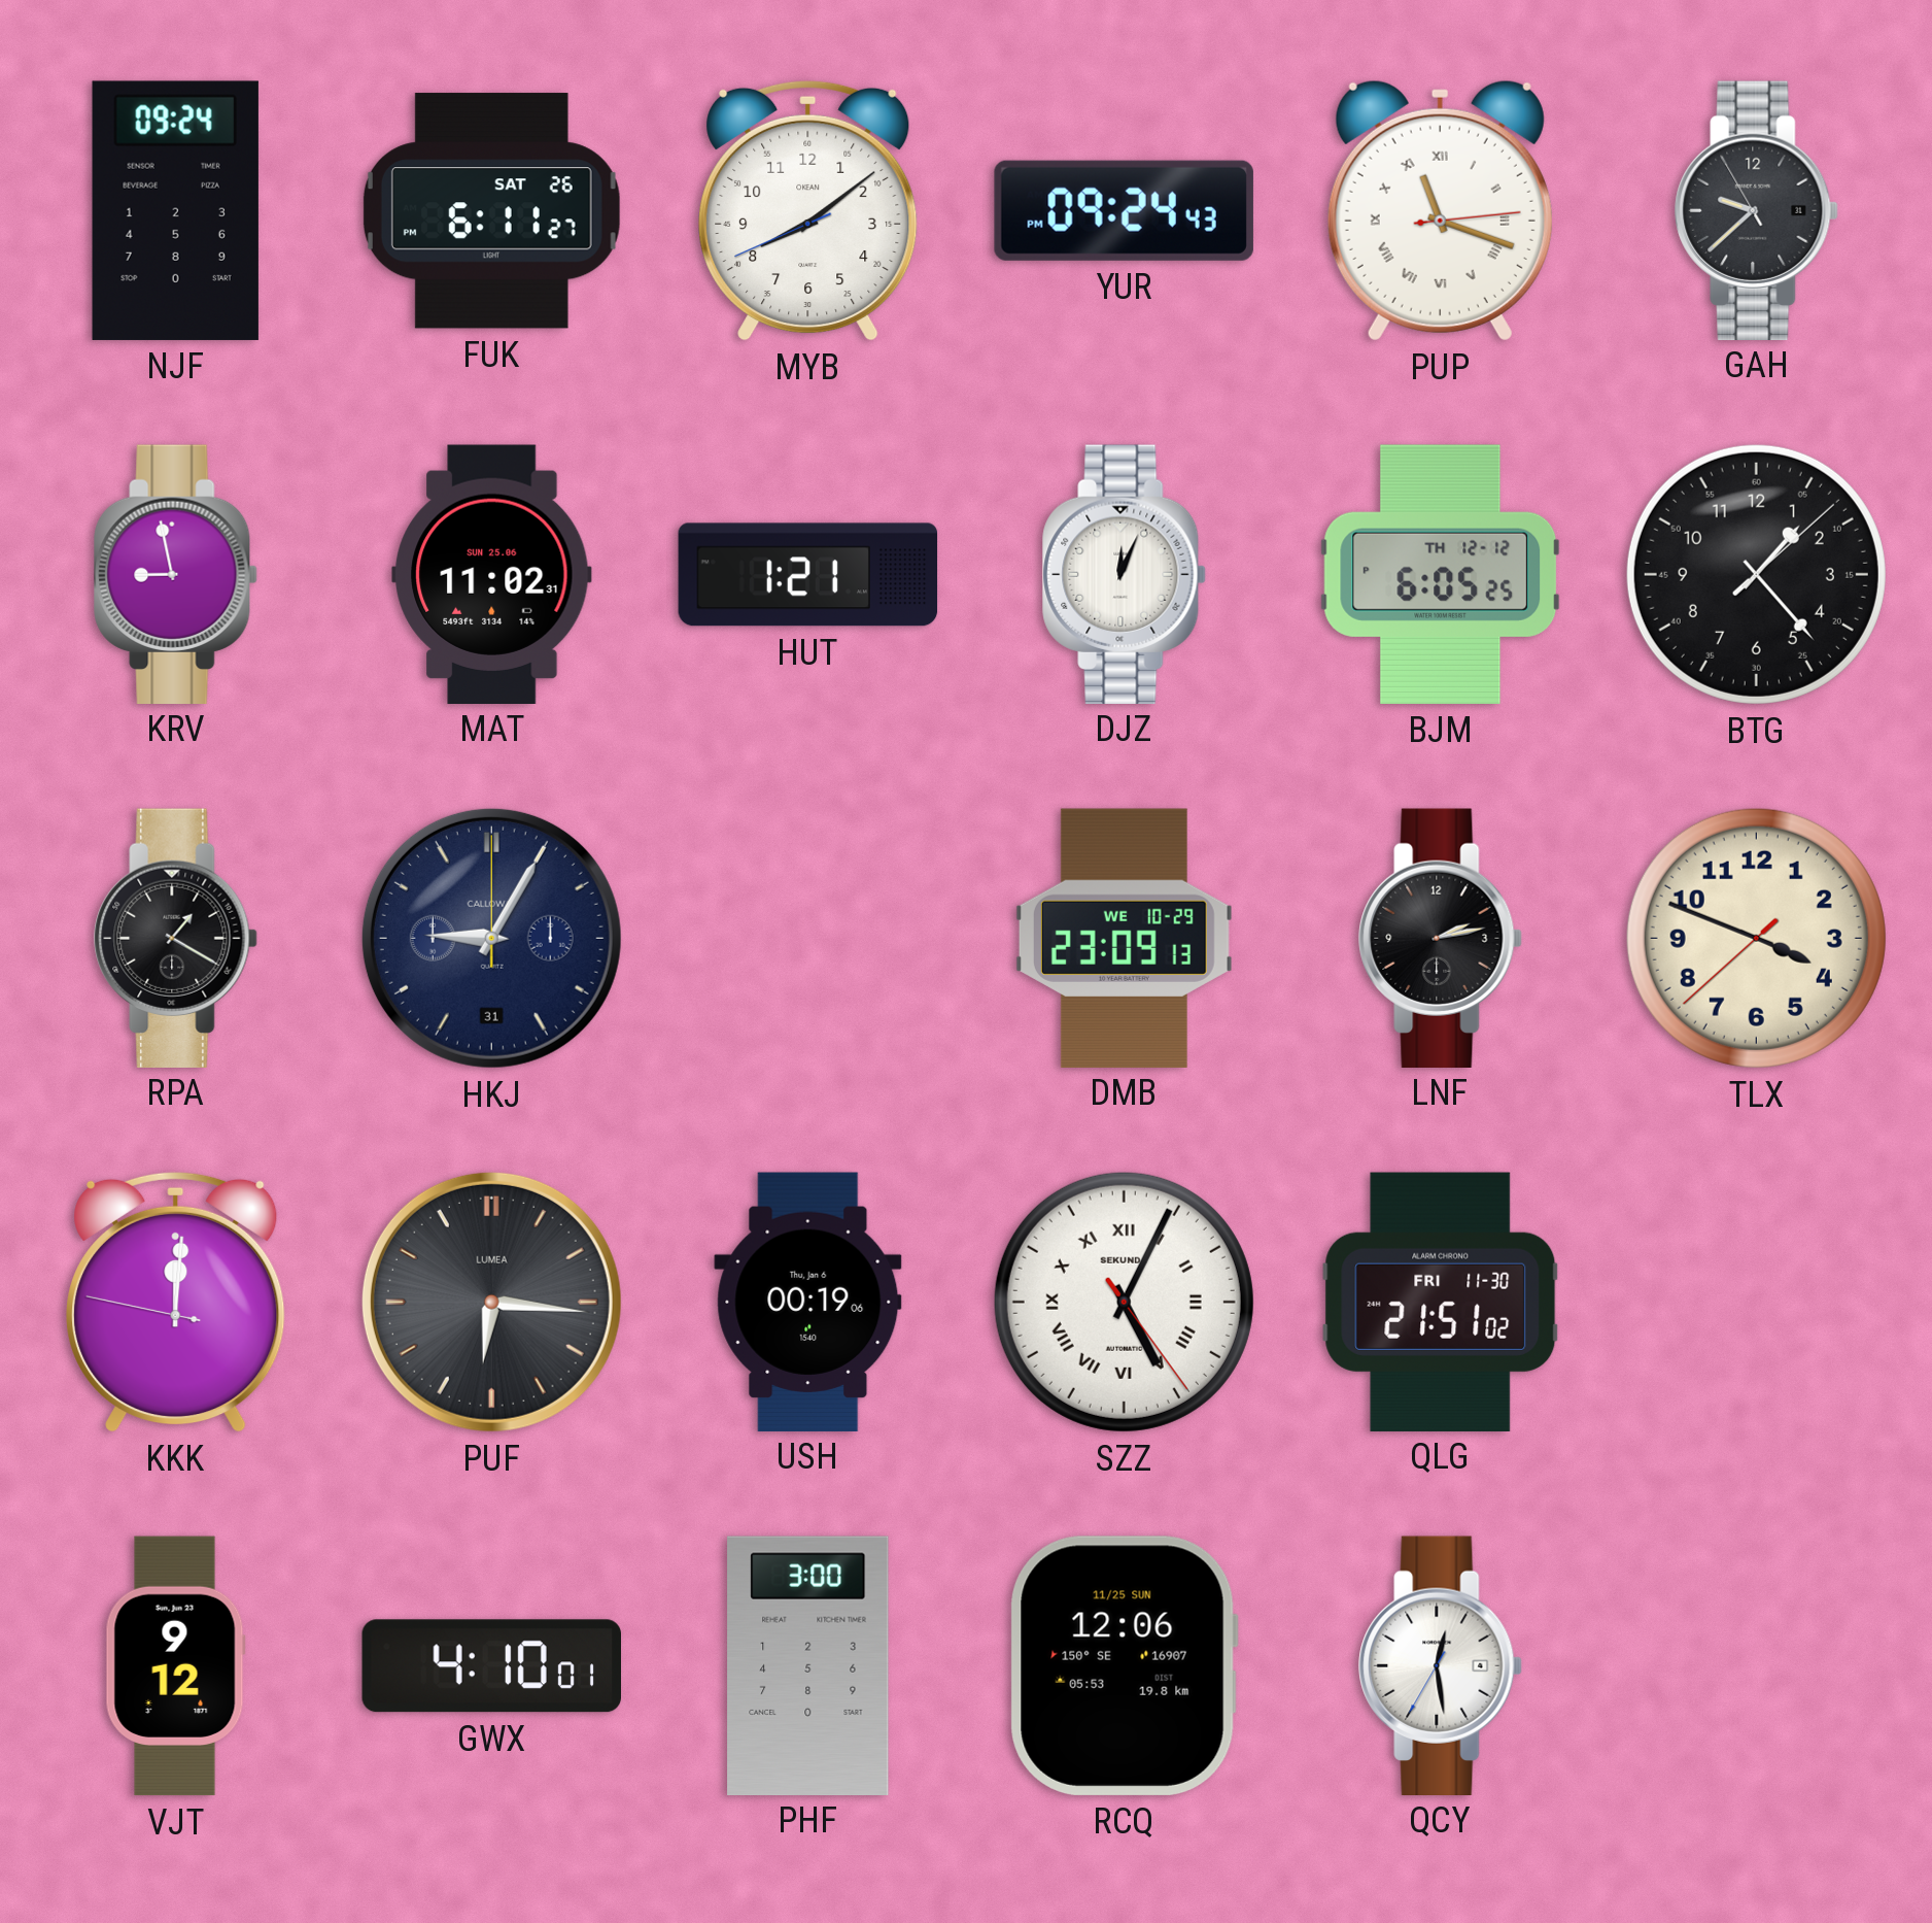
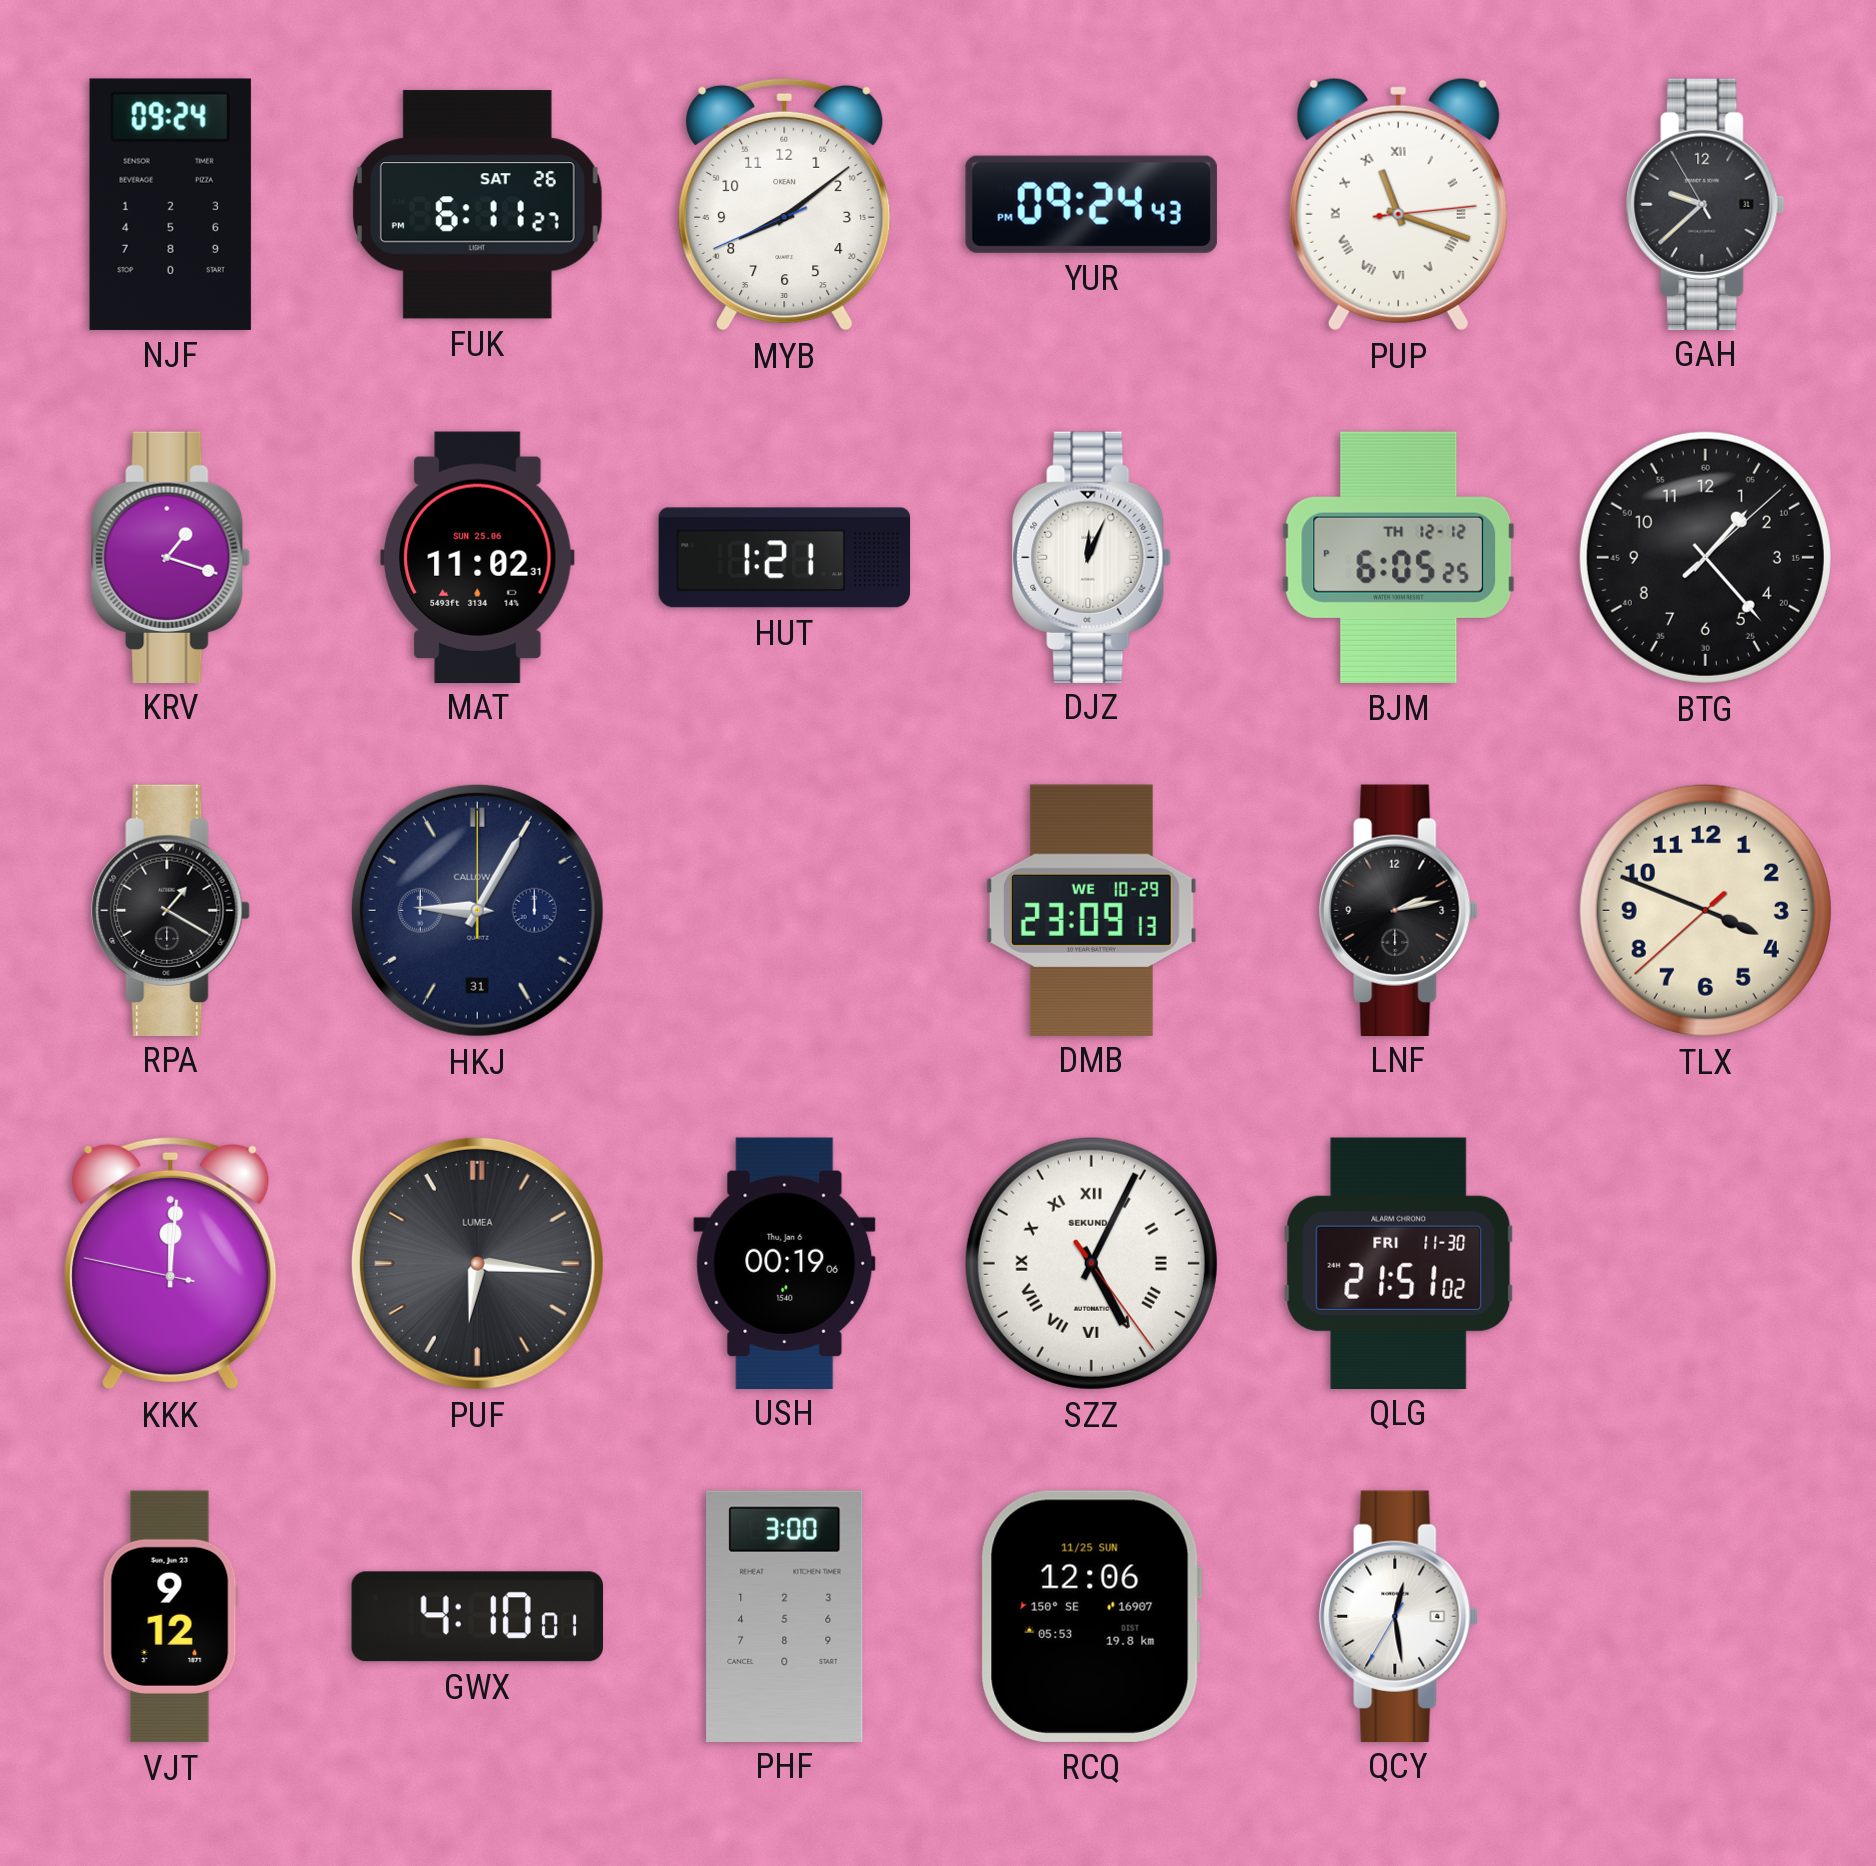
KRV: 8:58 -> 1:18 (171, 557)
